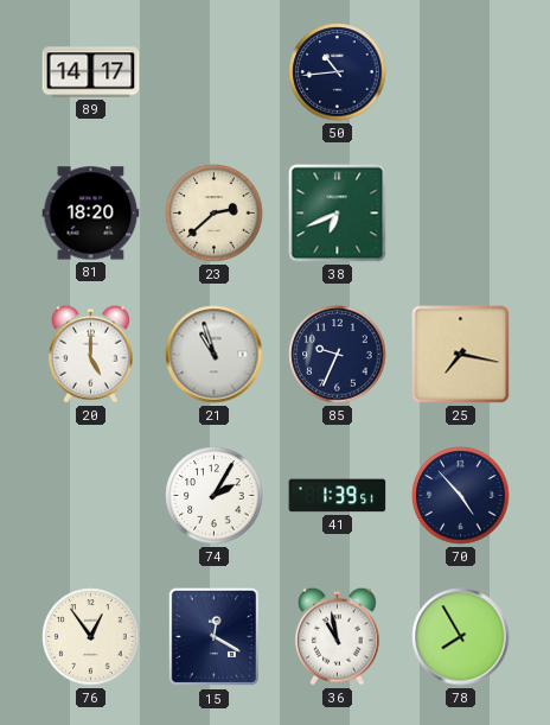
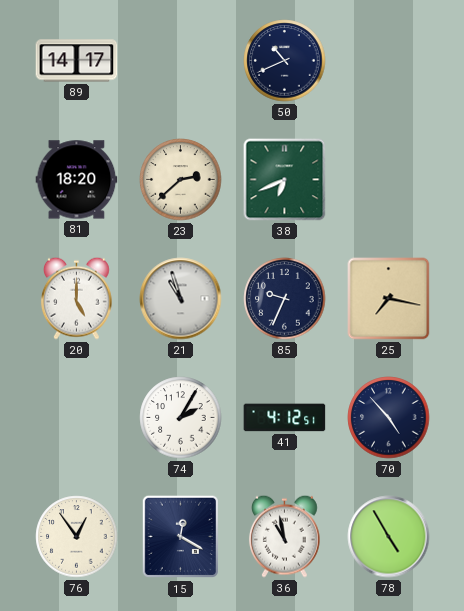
50: 10:44 -> 10:41 (285, 61)
41: 1:39 -> 4:12 (285, 418)
78: 7:55 -> 4:55 (389, 537)
